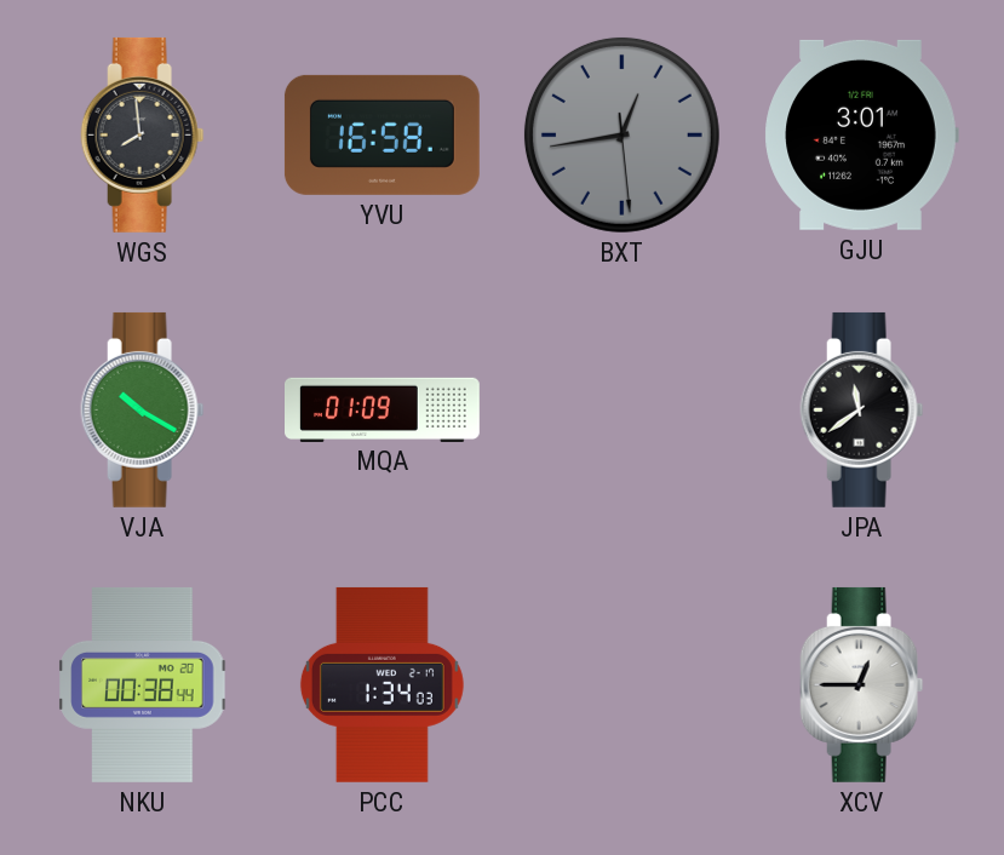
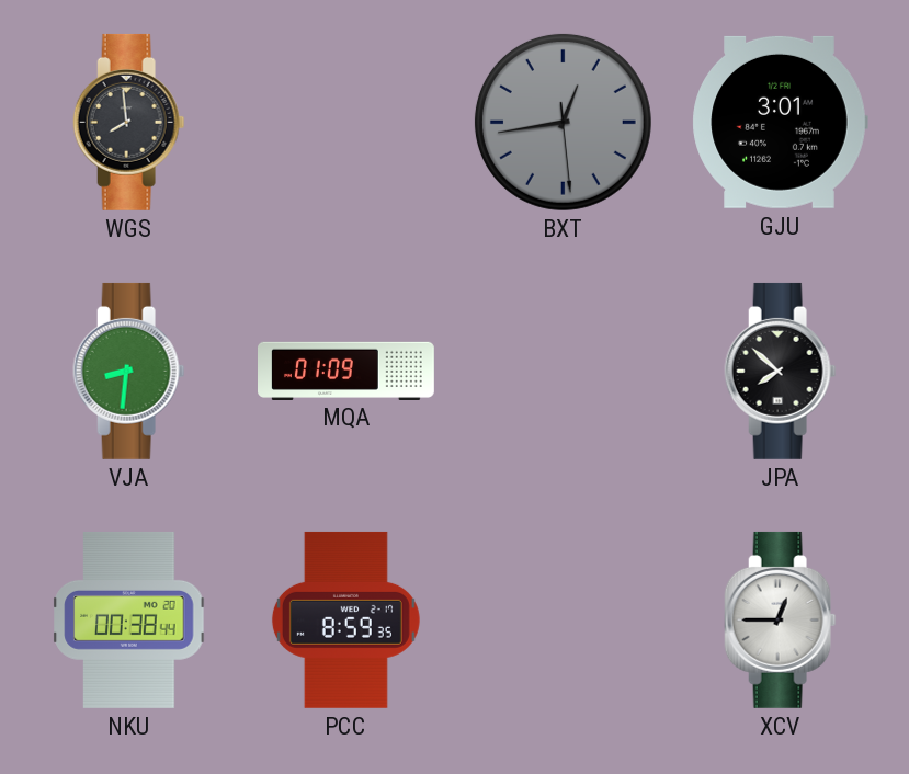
YVU: 16:58 -> none (381, 134)
VJA: 10:20 -> 8:31 (129, 371)
JPA: 11:39 -> 7:52 (781, 371)
PCC: 1:34 -> 8:59 (345, 619)
